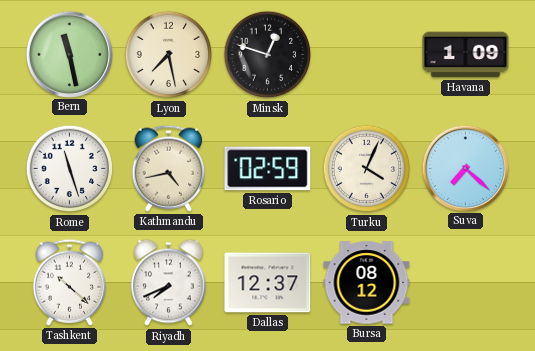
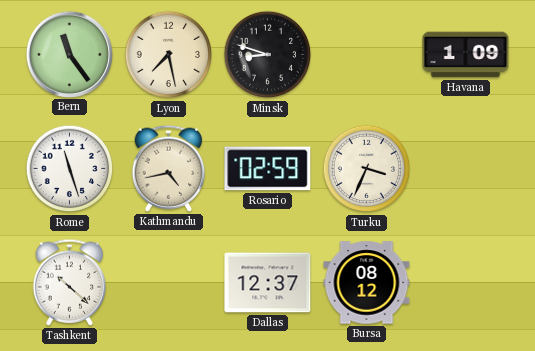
Bern: 11:28 -> 11:24 (69, 54)
Minsk: 12:48 -> 8:48 (268, 55)
Turku: 4:04 -> 3:34 (367, 169)
Suva: 7:22 -> none (465, 168)
Riyadh: 7:41 -> none (169, 283)
